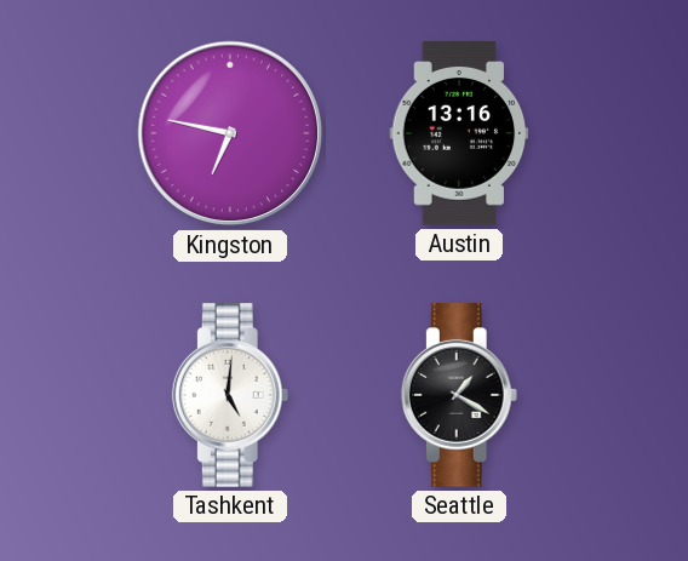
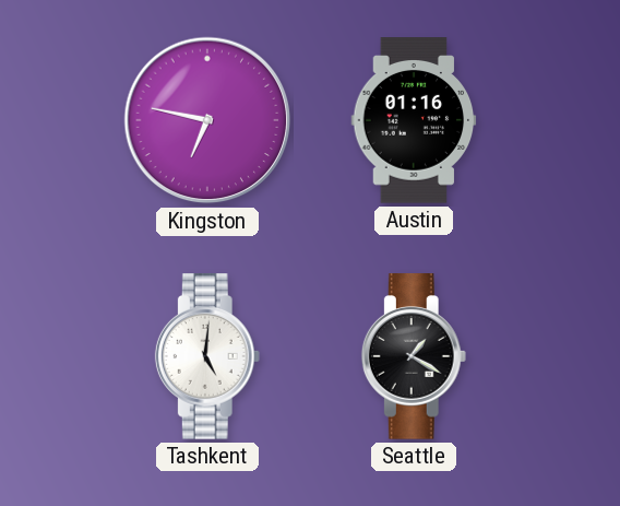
Austin: 13:16 -> 01:16 (414, 120)
